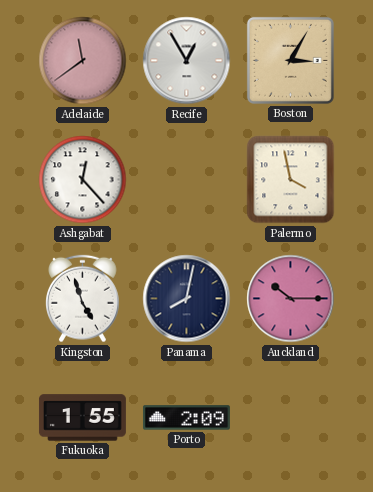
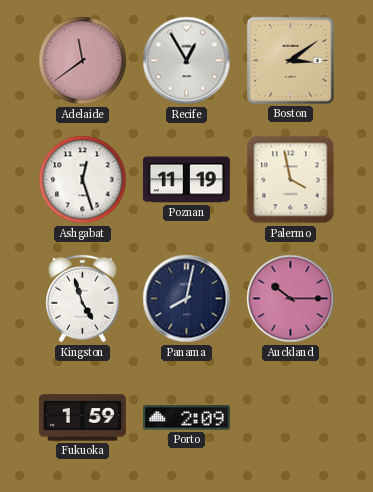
Boston: 3:05 -> 3:09 (290, 60)
Ashgabat: 12:23 -> 12:27 (83, 180)
Poznan: none -> 11:19 (186, 180)
Fukuoka: 1:55 -> 1:59 (82, 418)
